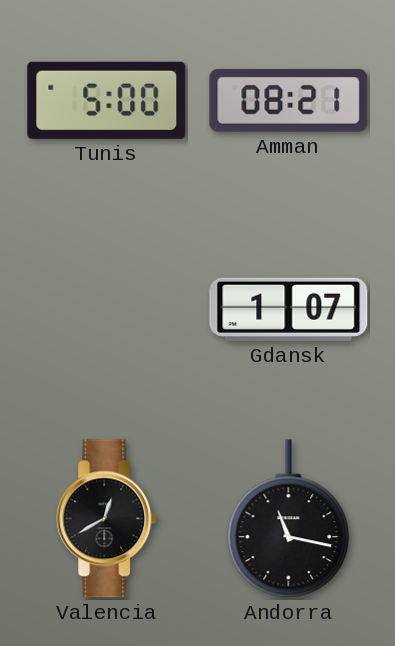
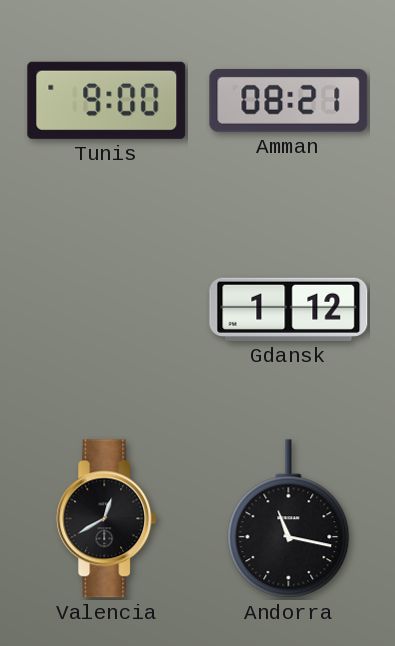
Tunis: 5:00 -> 9:00 (107, 100)
Gdansk: 1:07 -> 1:12 (289, 309)
